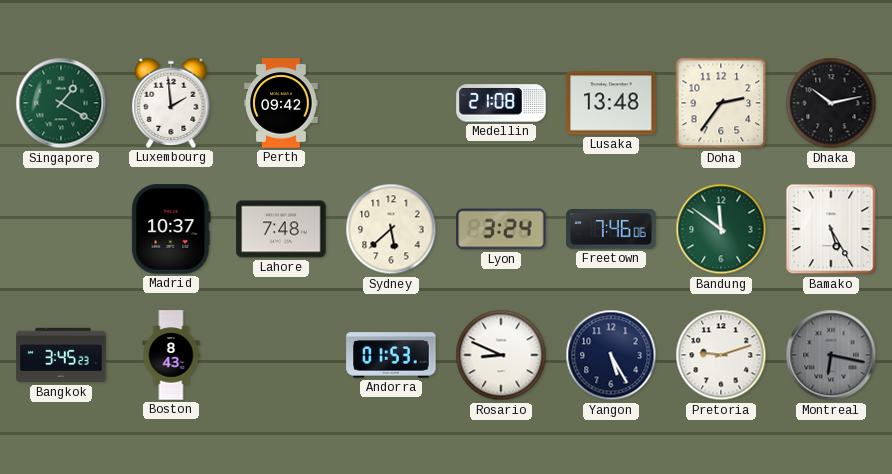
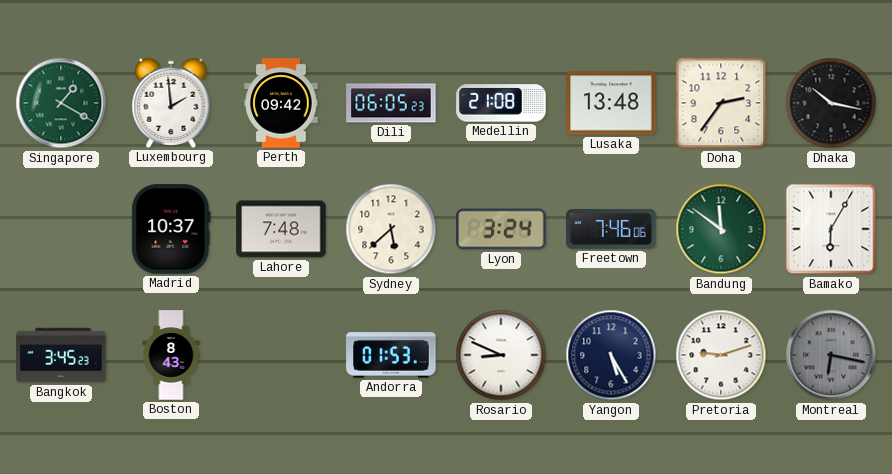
Dili: none -> 06:05 (391, 103)
Dhaka: 10:13 -> 10:17 (831, 103)
Bamako: 5:25 -> 6:05 (831, 229)
